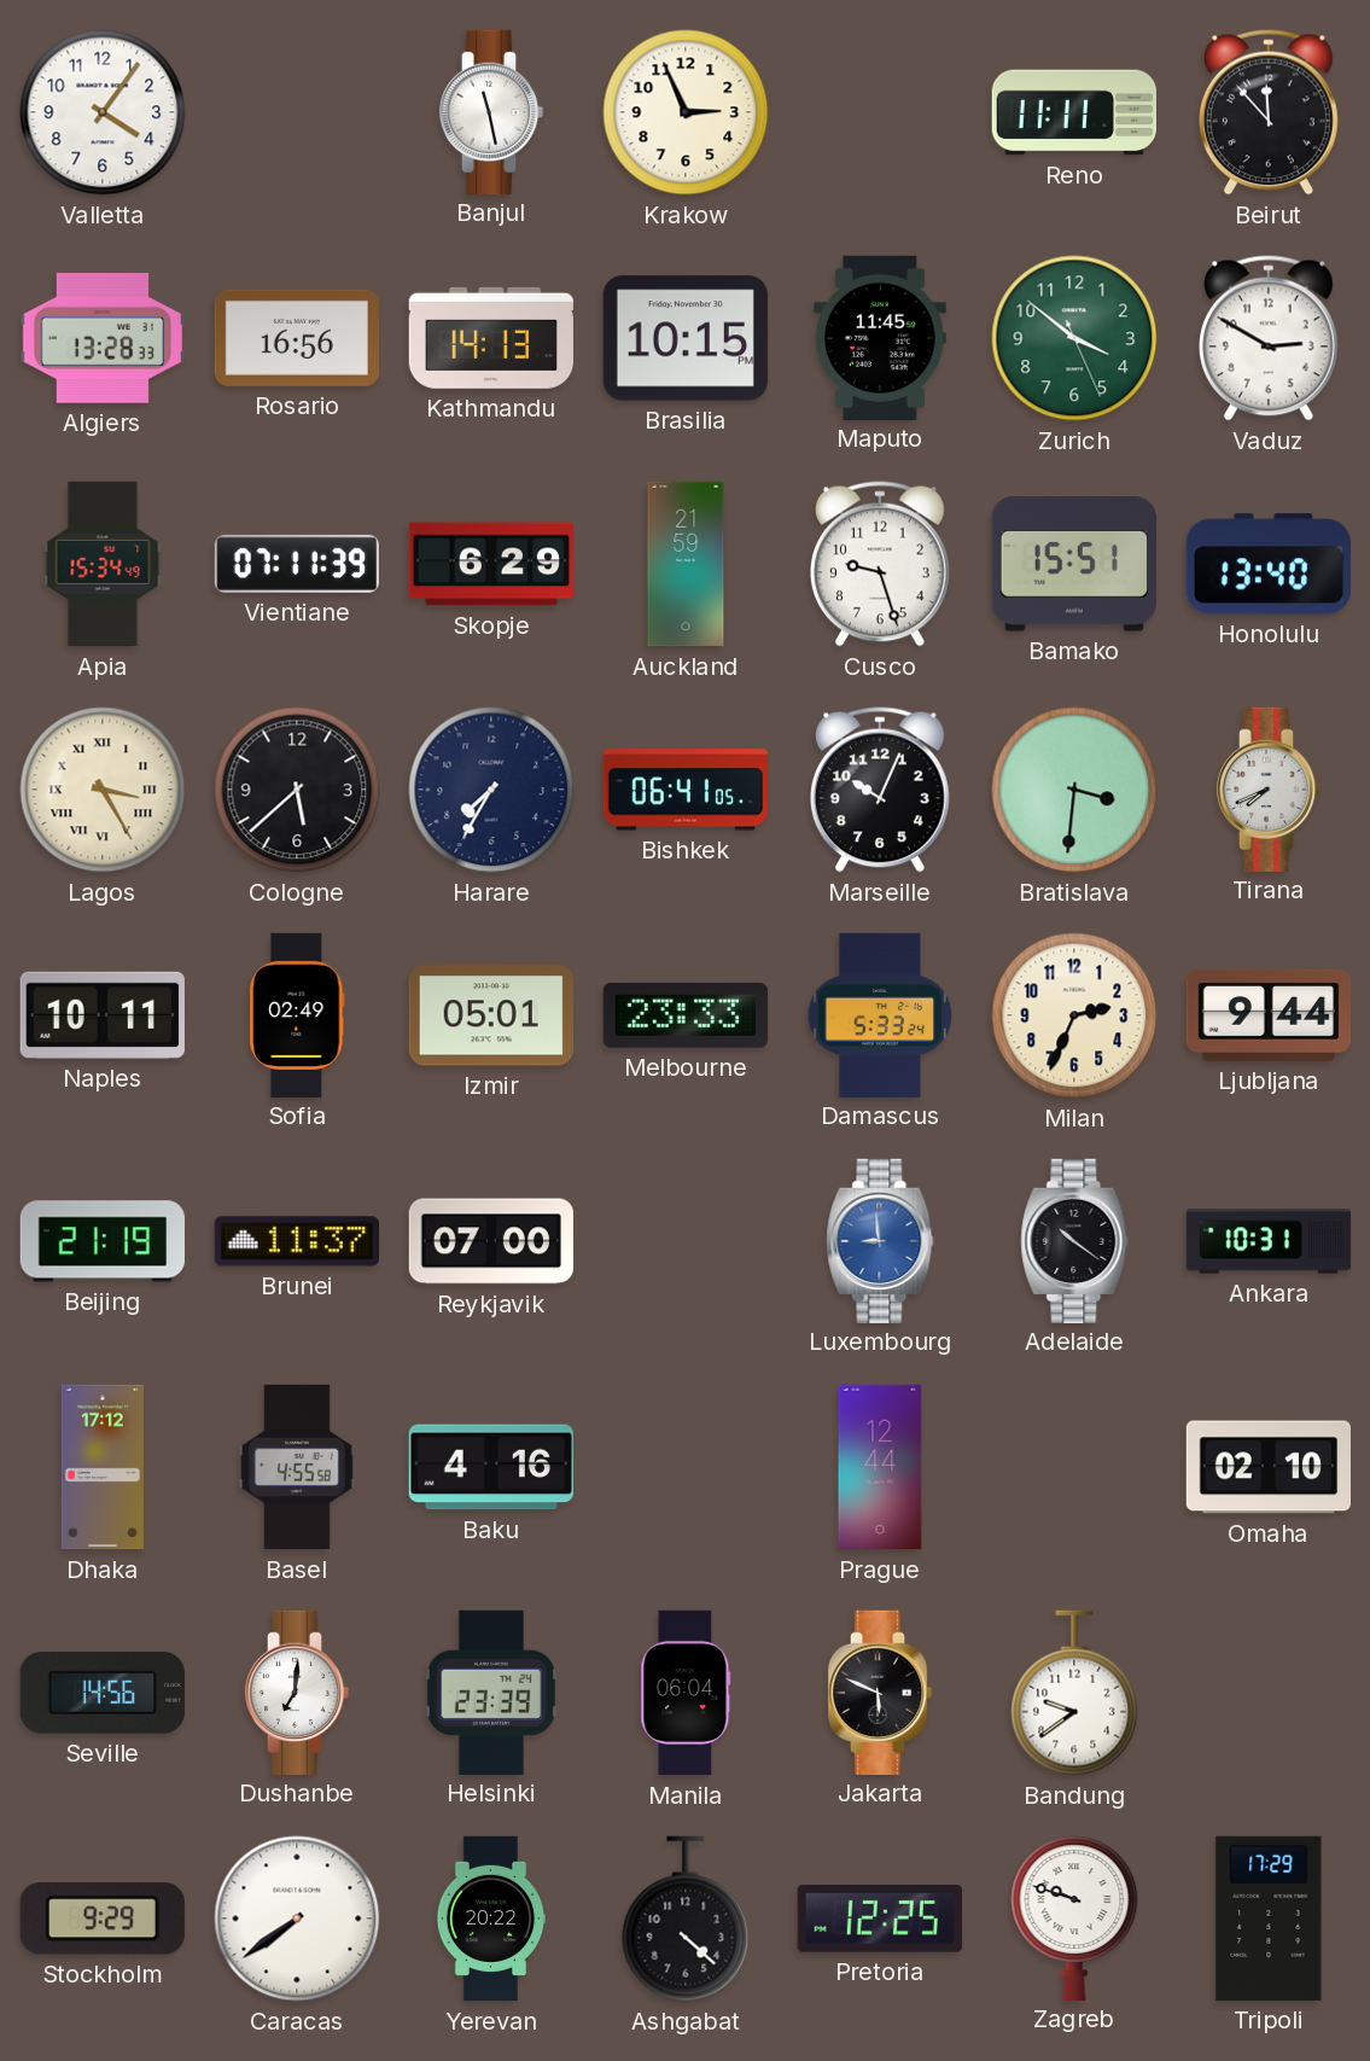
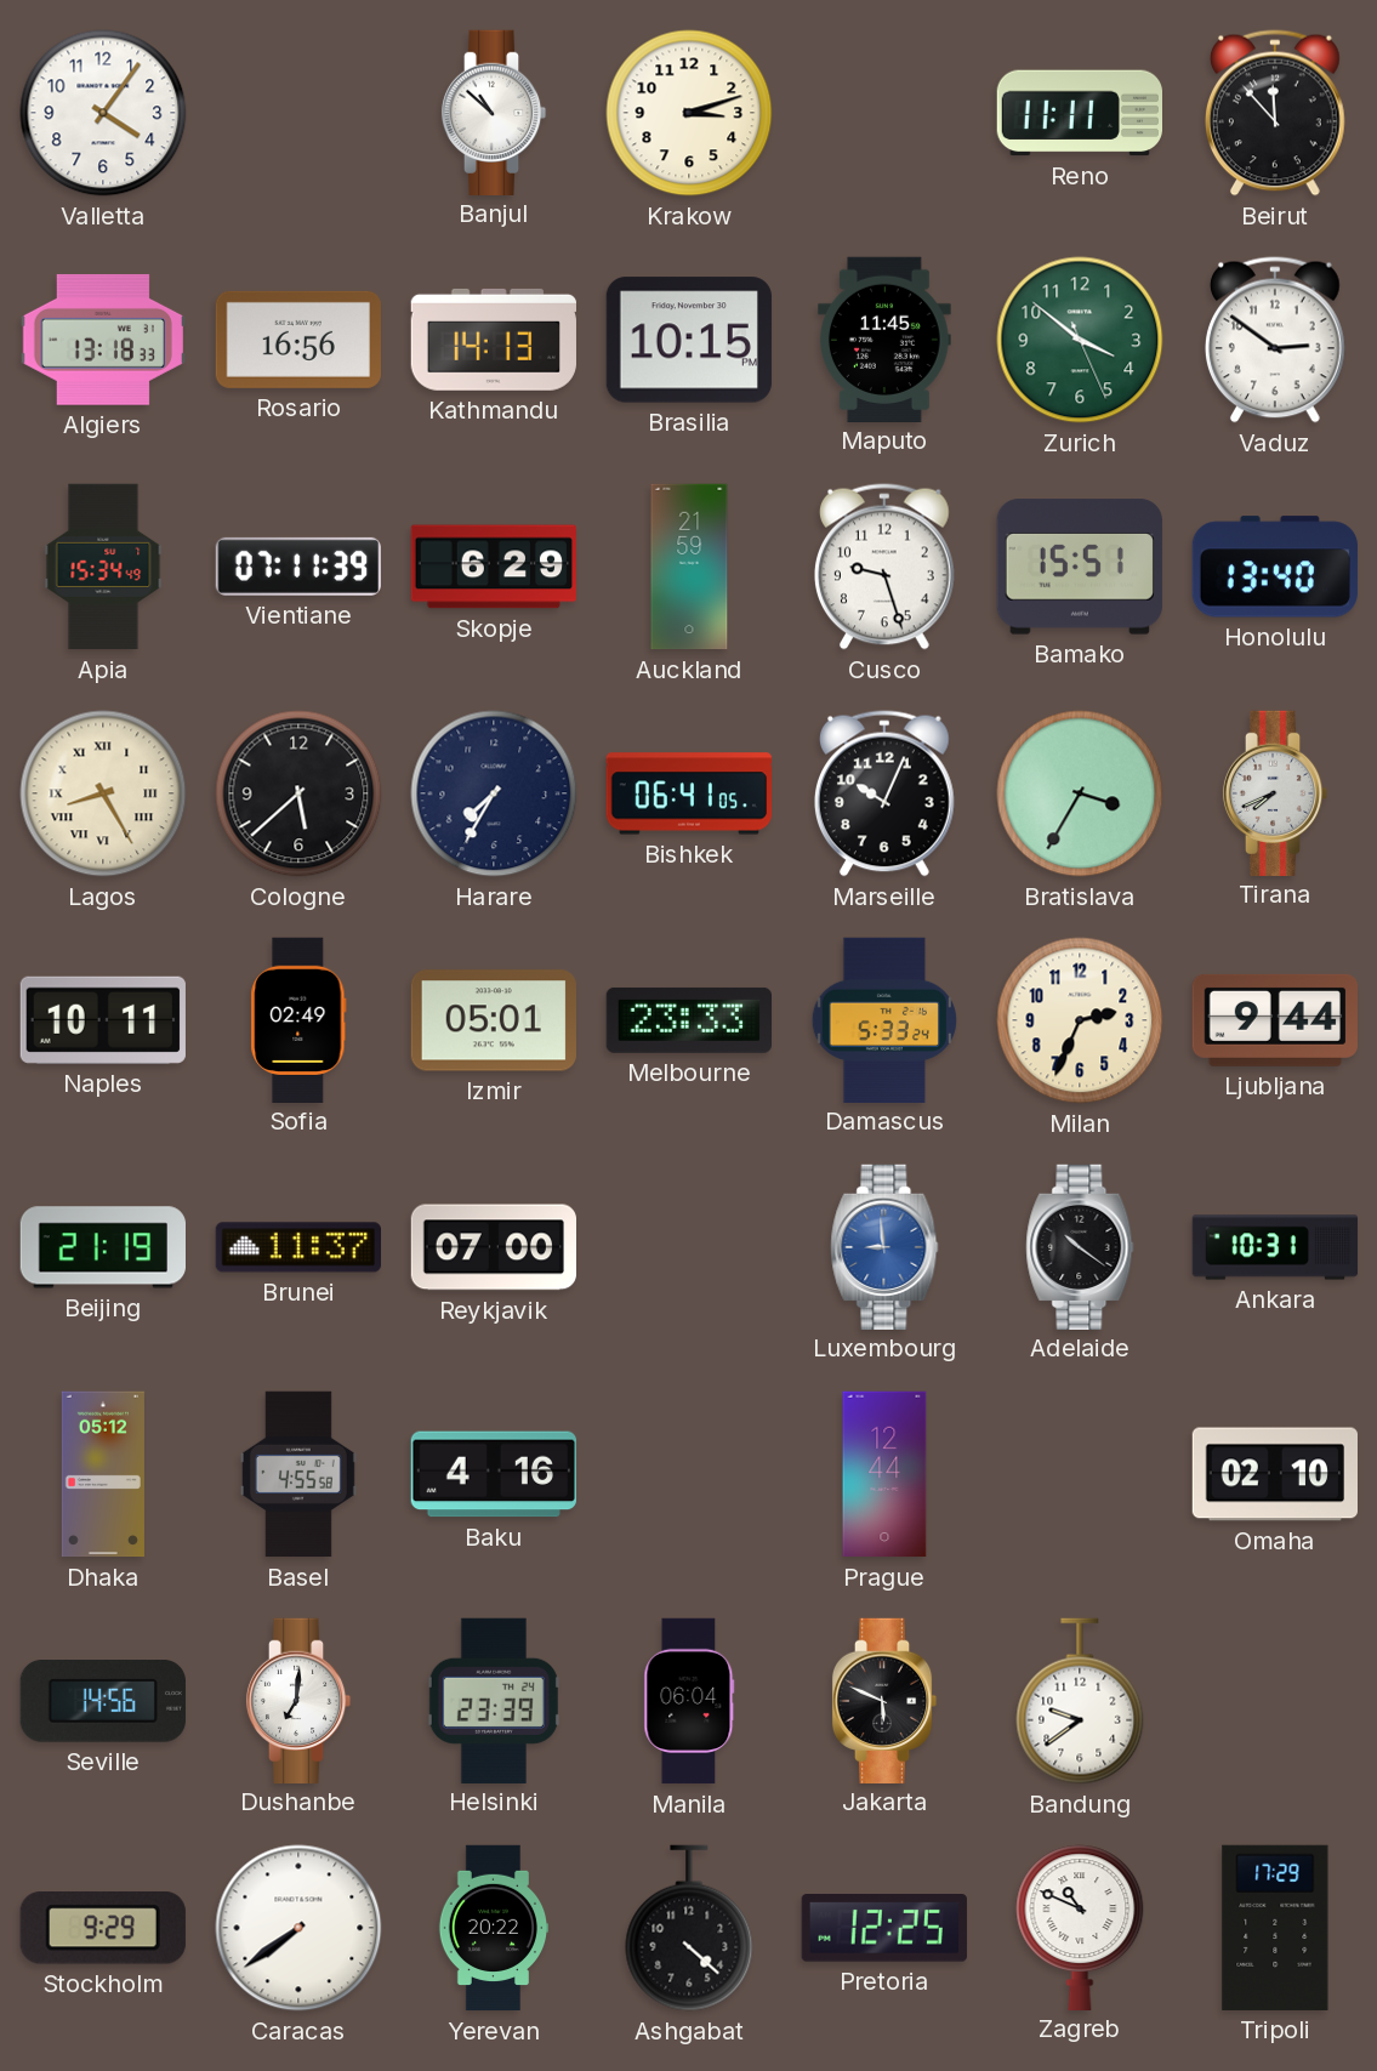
Banjul: 11:28 -> 10:52 (494, 112)
Krakow: 2:56 -> 3:12 (689, 113)
Algiers: 13:28 -> 13:18 (103, 340)
Vaduz: 2:50 -> 2:51 (1275, 340)
Lagos: 3:25 -> 8:25 (103, 793)
Bratislava: 3:31 -> 3:35 (1080, 793)
Dhaka: 17:12 -> 05:12 (103, 1474)
Zagreb: 9:48 -> 10:49 (1080, 1927)
